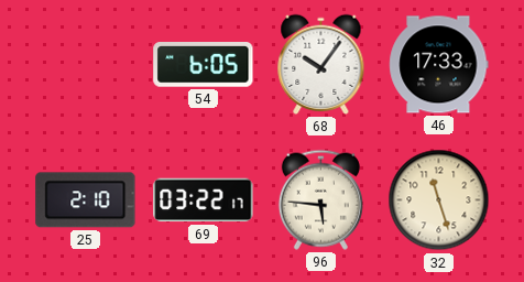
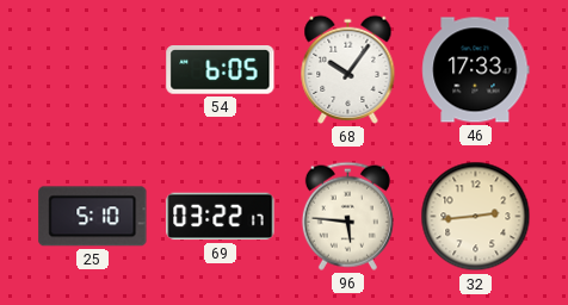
25: 2:10 -> 5:10 (93, 217)
32: 11:27 -> 2:44 (476, 217)
